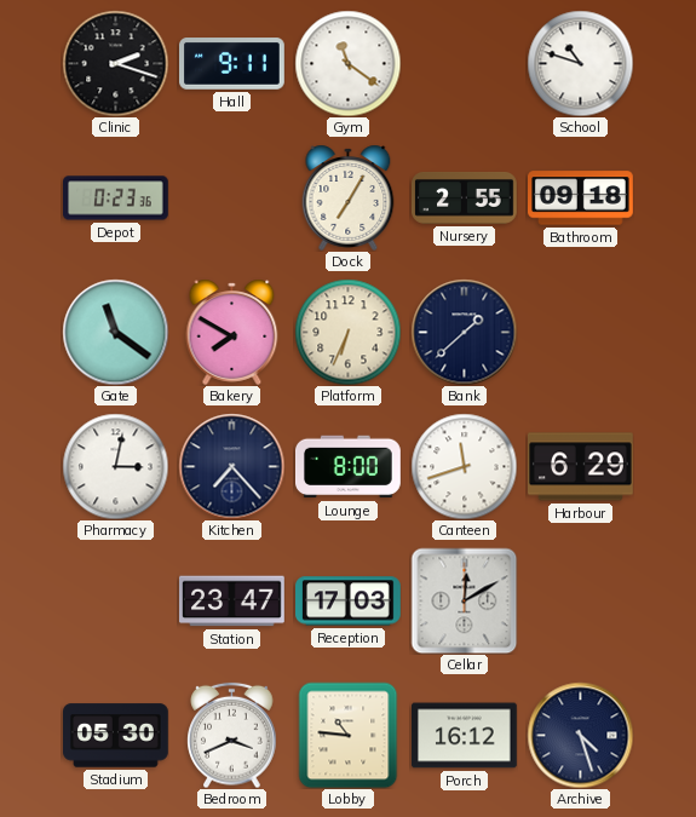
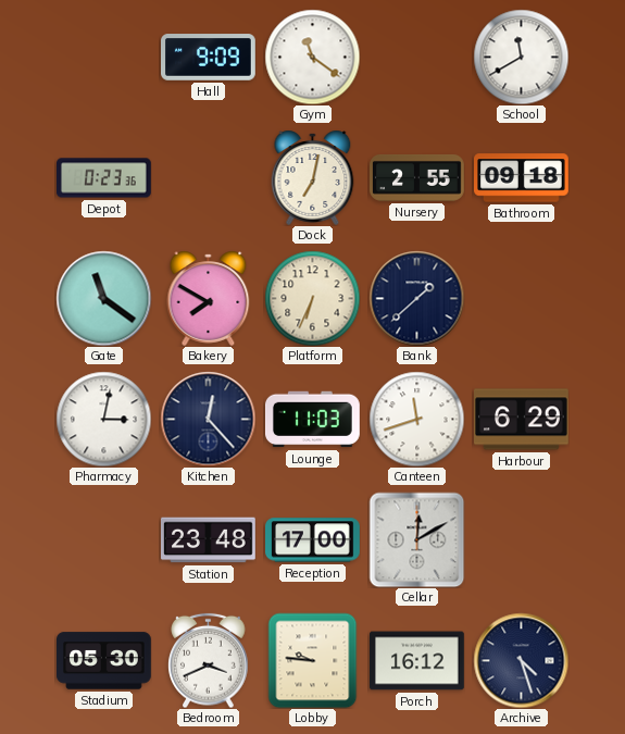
Clinic: 2:18 -> none (115, 63)
Hall: 9:11 -> 9:09 (209, 58)
School: 10:48 -> 11:40 (521, 57)
Dock: 7:05 -> 7:02 (313, 177)
Kitchen: 7:23 -> 12:23 (208, 419)
Lounge: 8:00 -> 11:03 (313, 420)
Station: 23:47 -> 23:48 (209, 540)
Reception: 17:03 -> 17:00 (313, 540)
Lobby: 10:46 -> 9:46 (313, 660)
